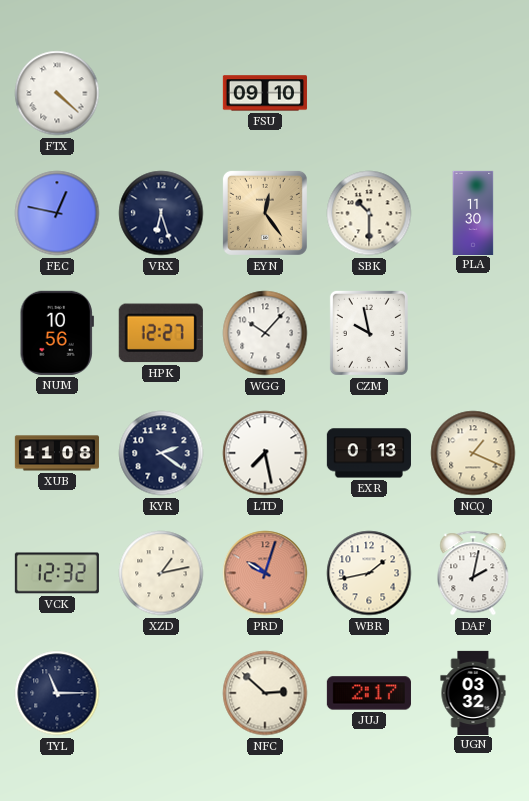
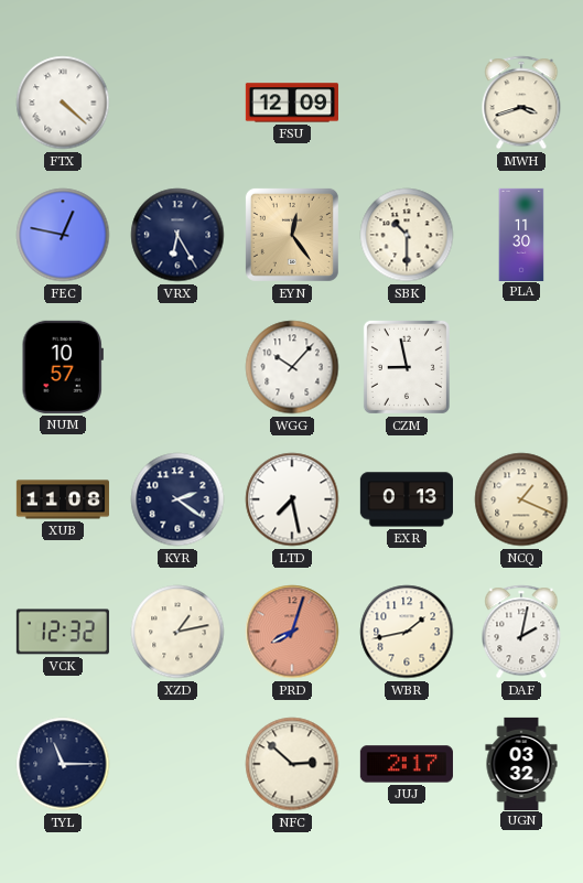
FSU: 09:10 -> 12:09 (292, 103)
MWH: none -> 3:42 (521, 103)
VRX: 6:27 -> 6:25 (177, 235)
NUM: 10:56 -> 10:57 (63, 367)
HPK: 12:27 -> none (161, 333)
CZM: 9:58 -> 8:58 (407, 367)
PRD: 10:03 -> 8:03 (292, 632)
